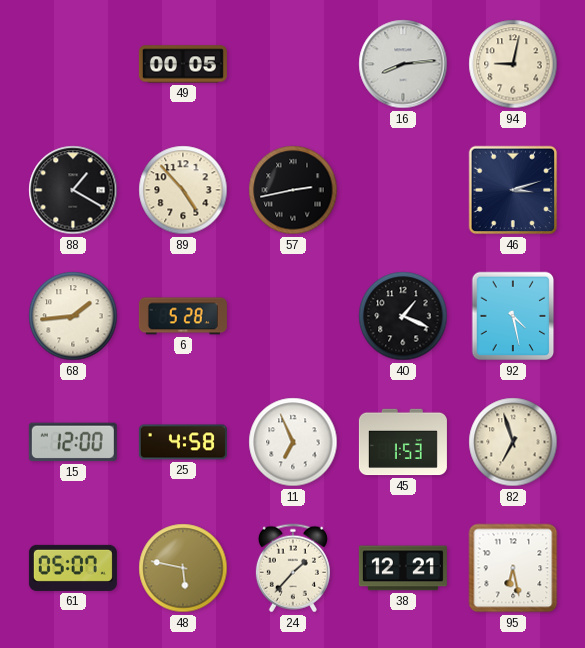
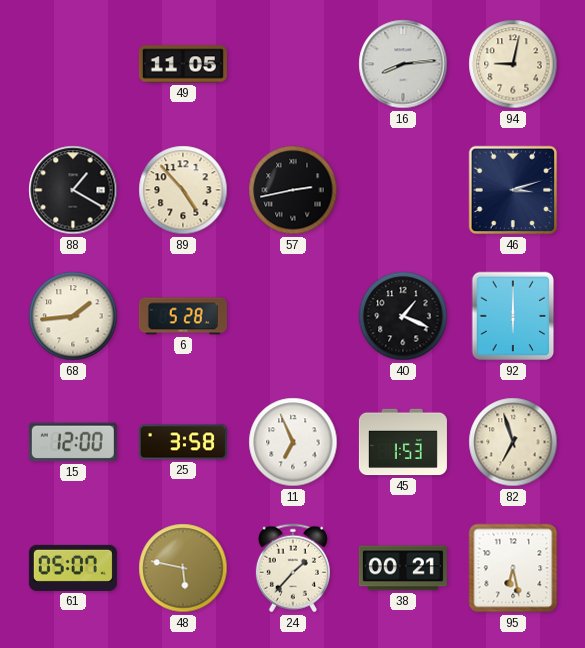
49: 00:05 -> 11:05 (183, 64)
92: 4:28 -> 6:00 (513, 316)
25: 4:58 -> 3:58 (183, 442)
38: 12:21 -> 00:21 (403, 568)
